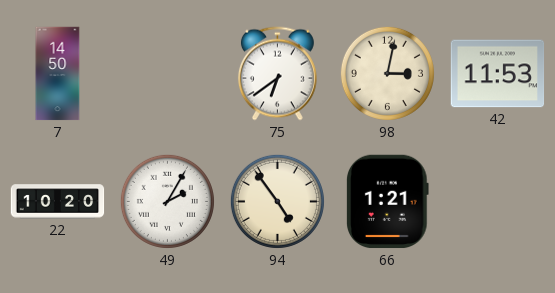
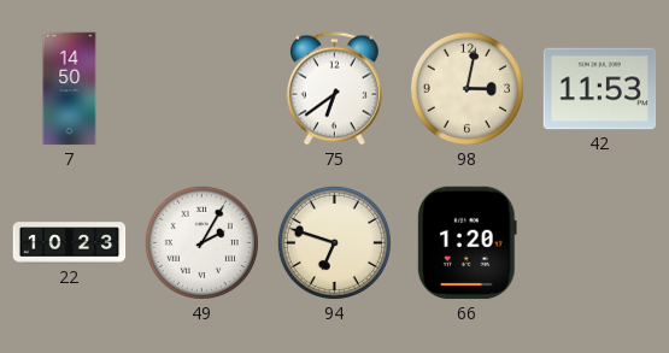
22: 10:20 -> 10:23 (70, 243)
94: 4:54 -> 6:48 (334, 242)
66: 1:21 -> 1:20 (468, 243)
